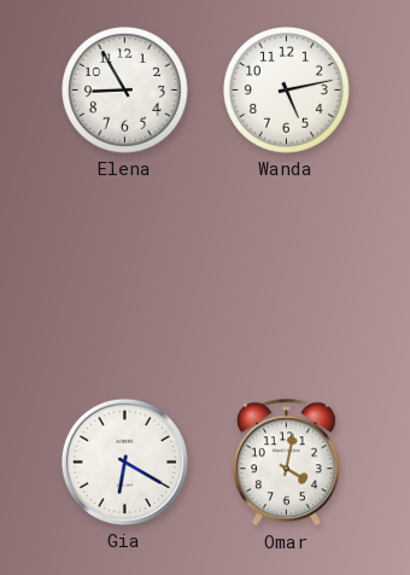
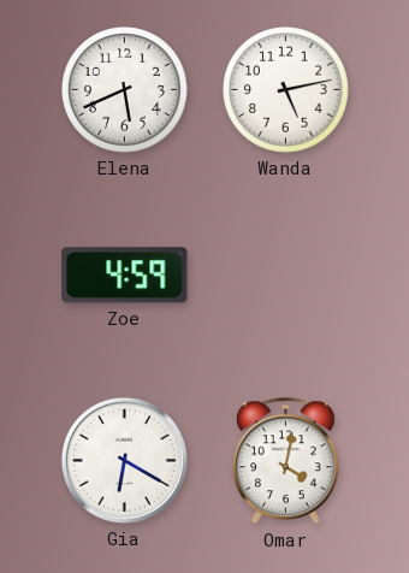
Elena: 8:55 -> 5:41 (125, 90)
Zoe: none -> 4:59 (125, 276)
